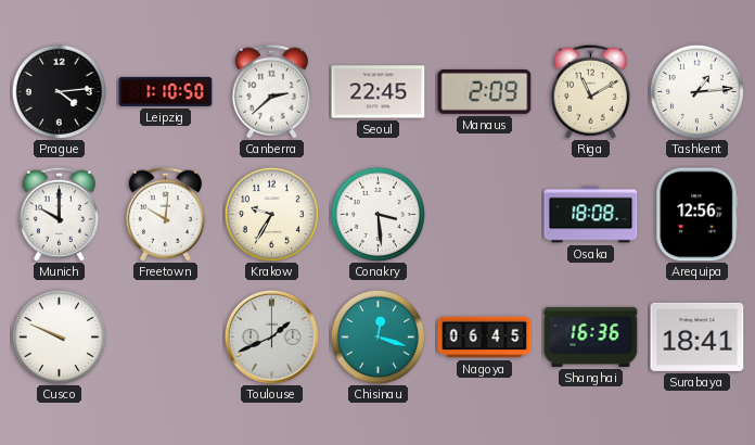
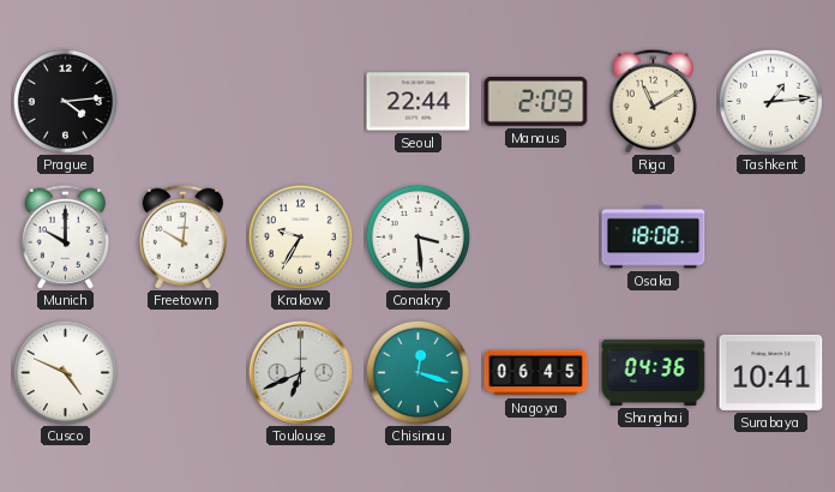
Leipzig: 1:10 -> none (166, 91)
Canberra: 2:38 -> none (271, 91)
Seoul: 22:45 -> 22:44 (419, 102)
Arequipa: 12:56 -> none (698, 215)
Cusco: 9:49 -> 4:49 (65, 372)
Toulouse: 1:41 -> 6:41 (300, 372)
Shanghai: 16:36 -> 04:36 (654, 372)
Surabaya: 18:41 -> 10:41 (771, 372)
